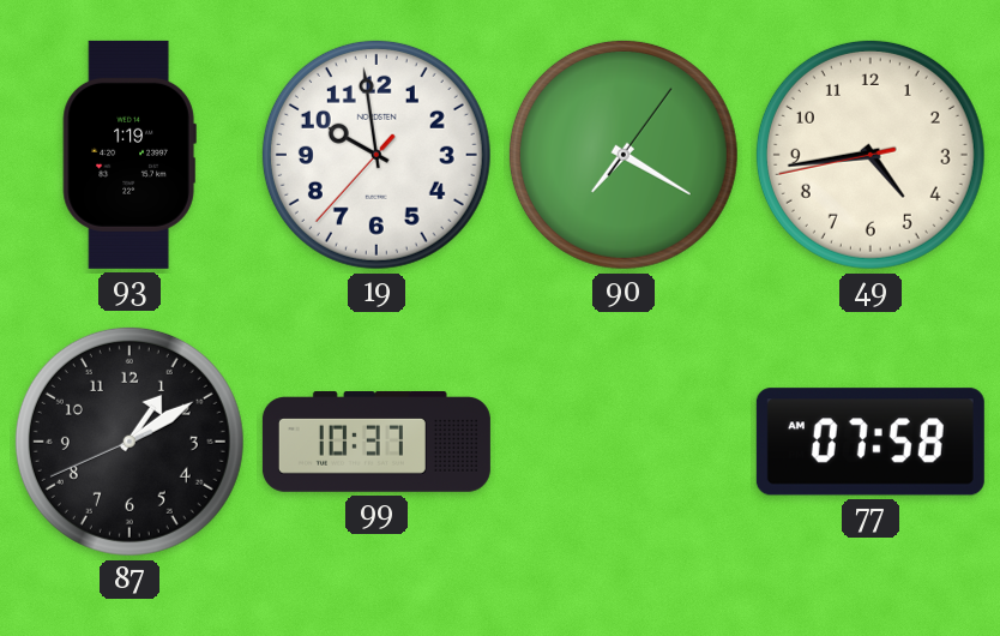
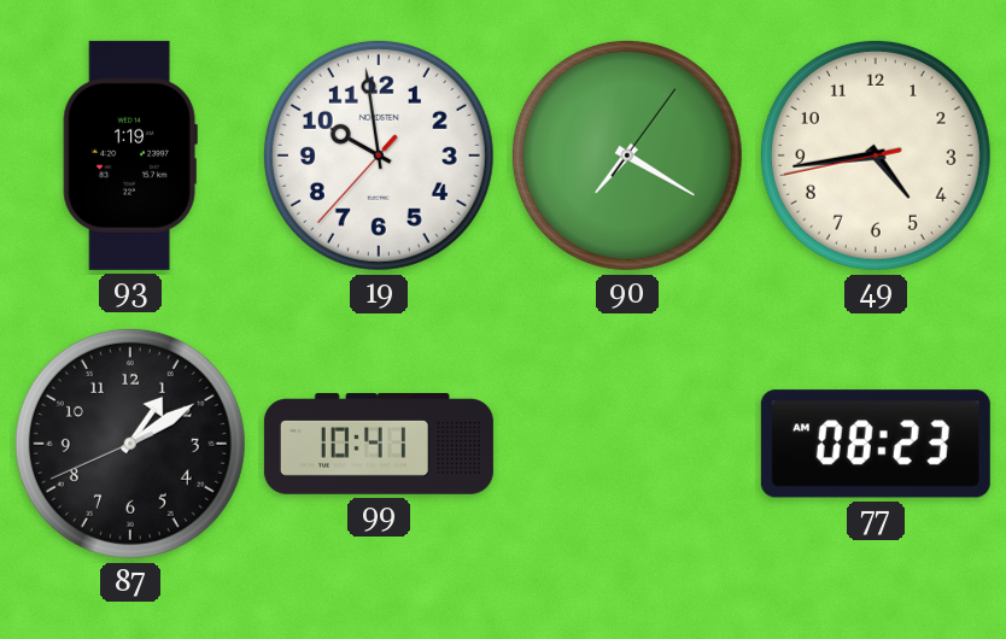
99: 10:37 -> 10:41 (379, 445)
77: 07:58 -> 08:23 (876, 444)
